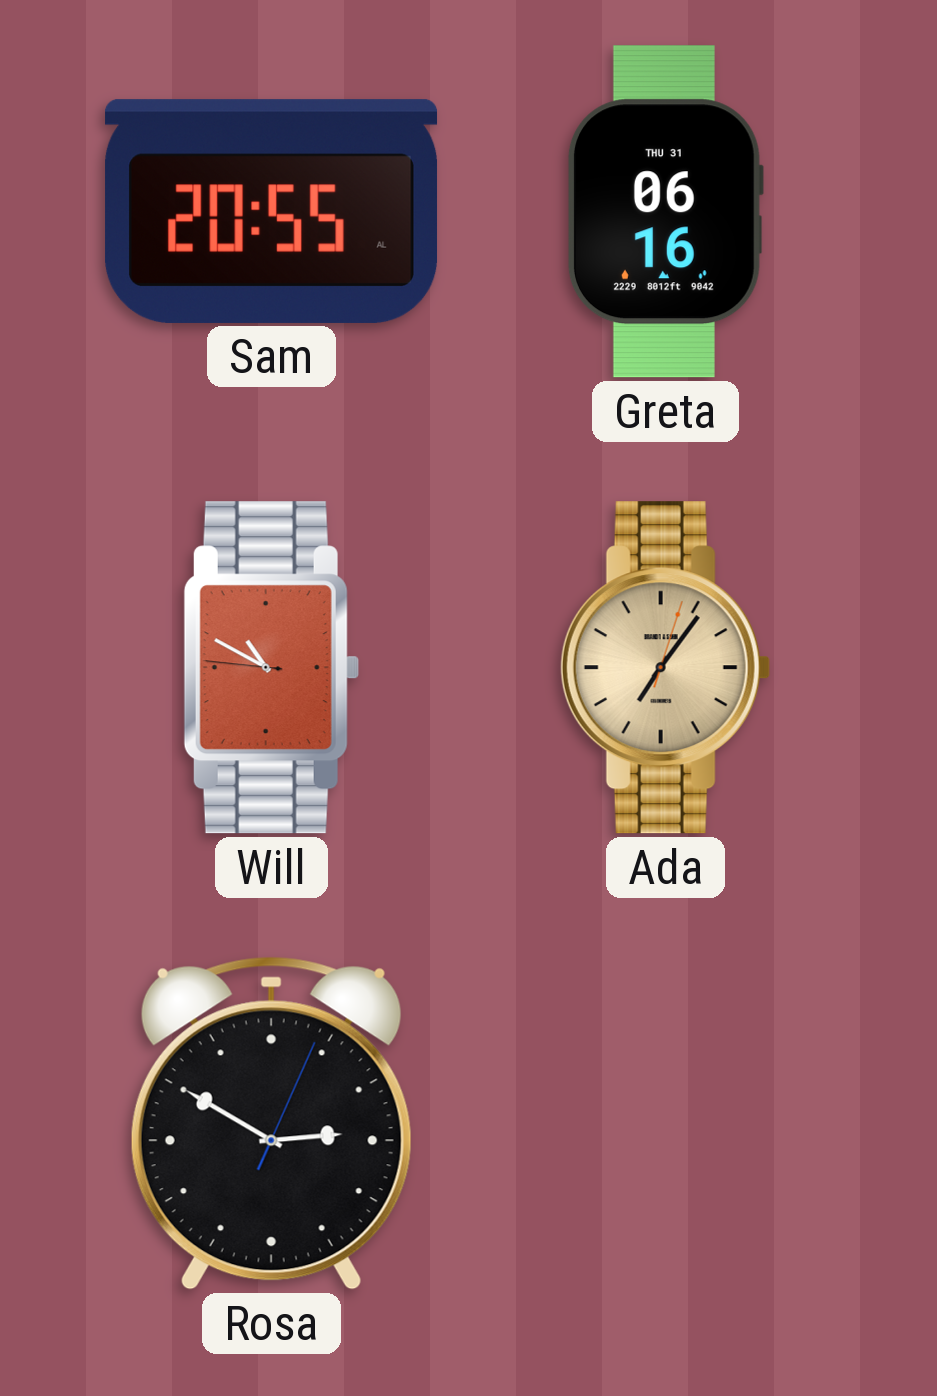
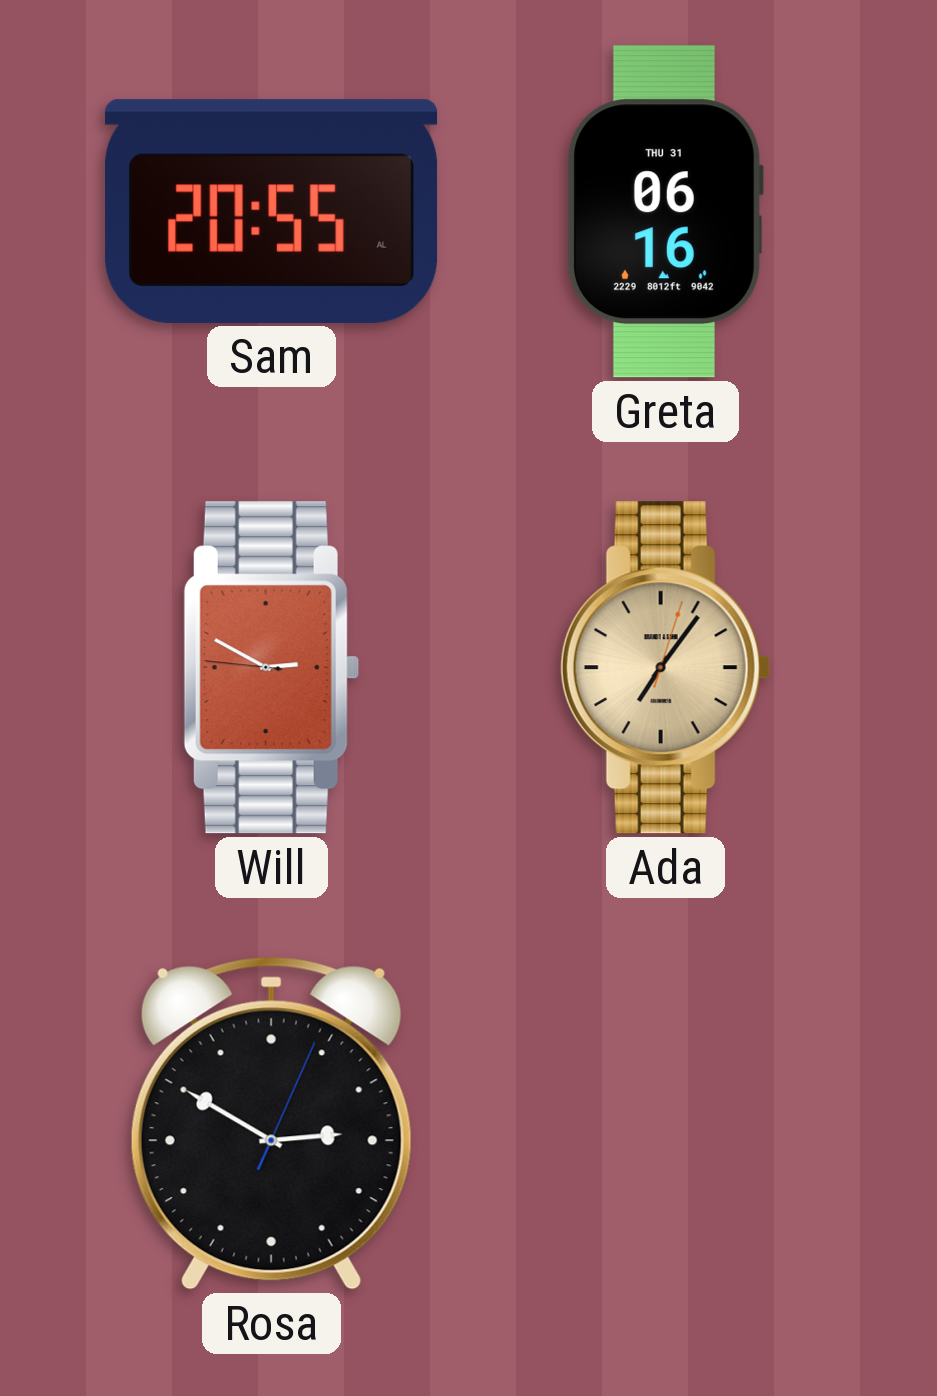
Will: 10:49 -> 2:49 (271, 668)
